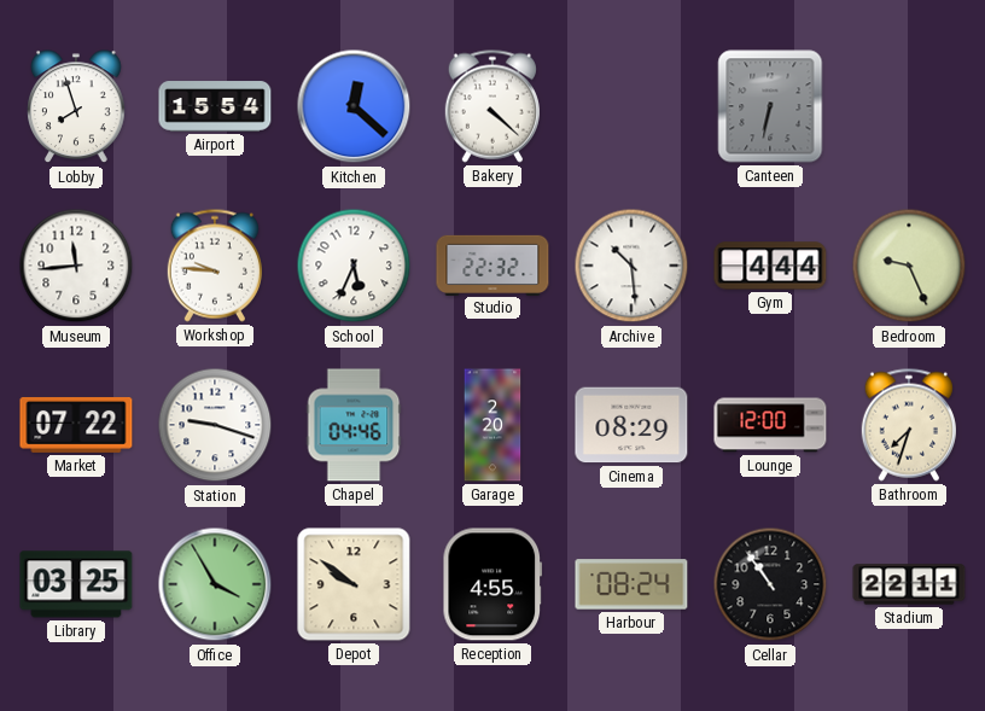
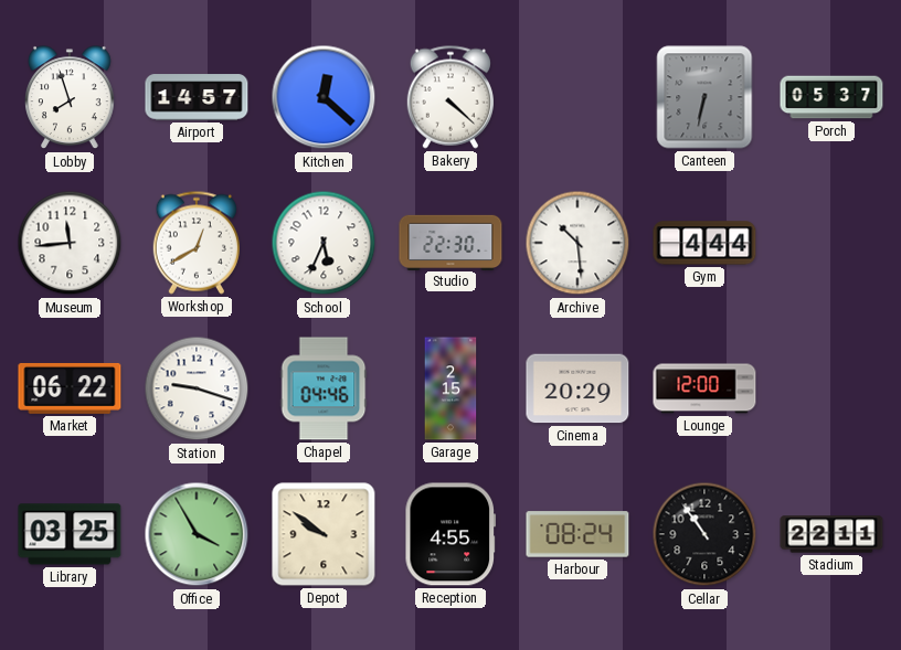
Airport: 15:54 -> 14:57 (197, 97)
Porch: none -> 05:37 (831, 97)
Workshop: 9:46 -> 12:40 (197, 243)
Studio: 22:32 -> 22:30 (451, 242)
Bedroom: 9:26 -> none (909, 266)
Market: 07:22 -> 06:22 (70, 388)
Garage: 2:20 -> 2:15 (451, 388)
Cinema: 08:29 -> 20:29 (577, 388)
Bathroom: 7:33 -> none (909, 425)
